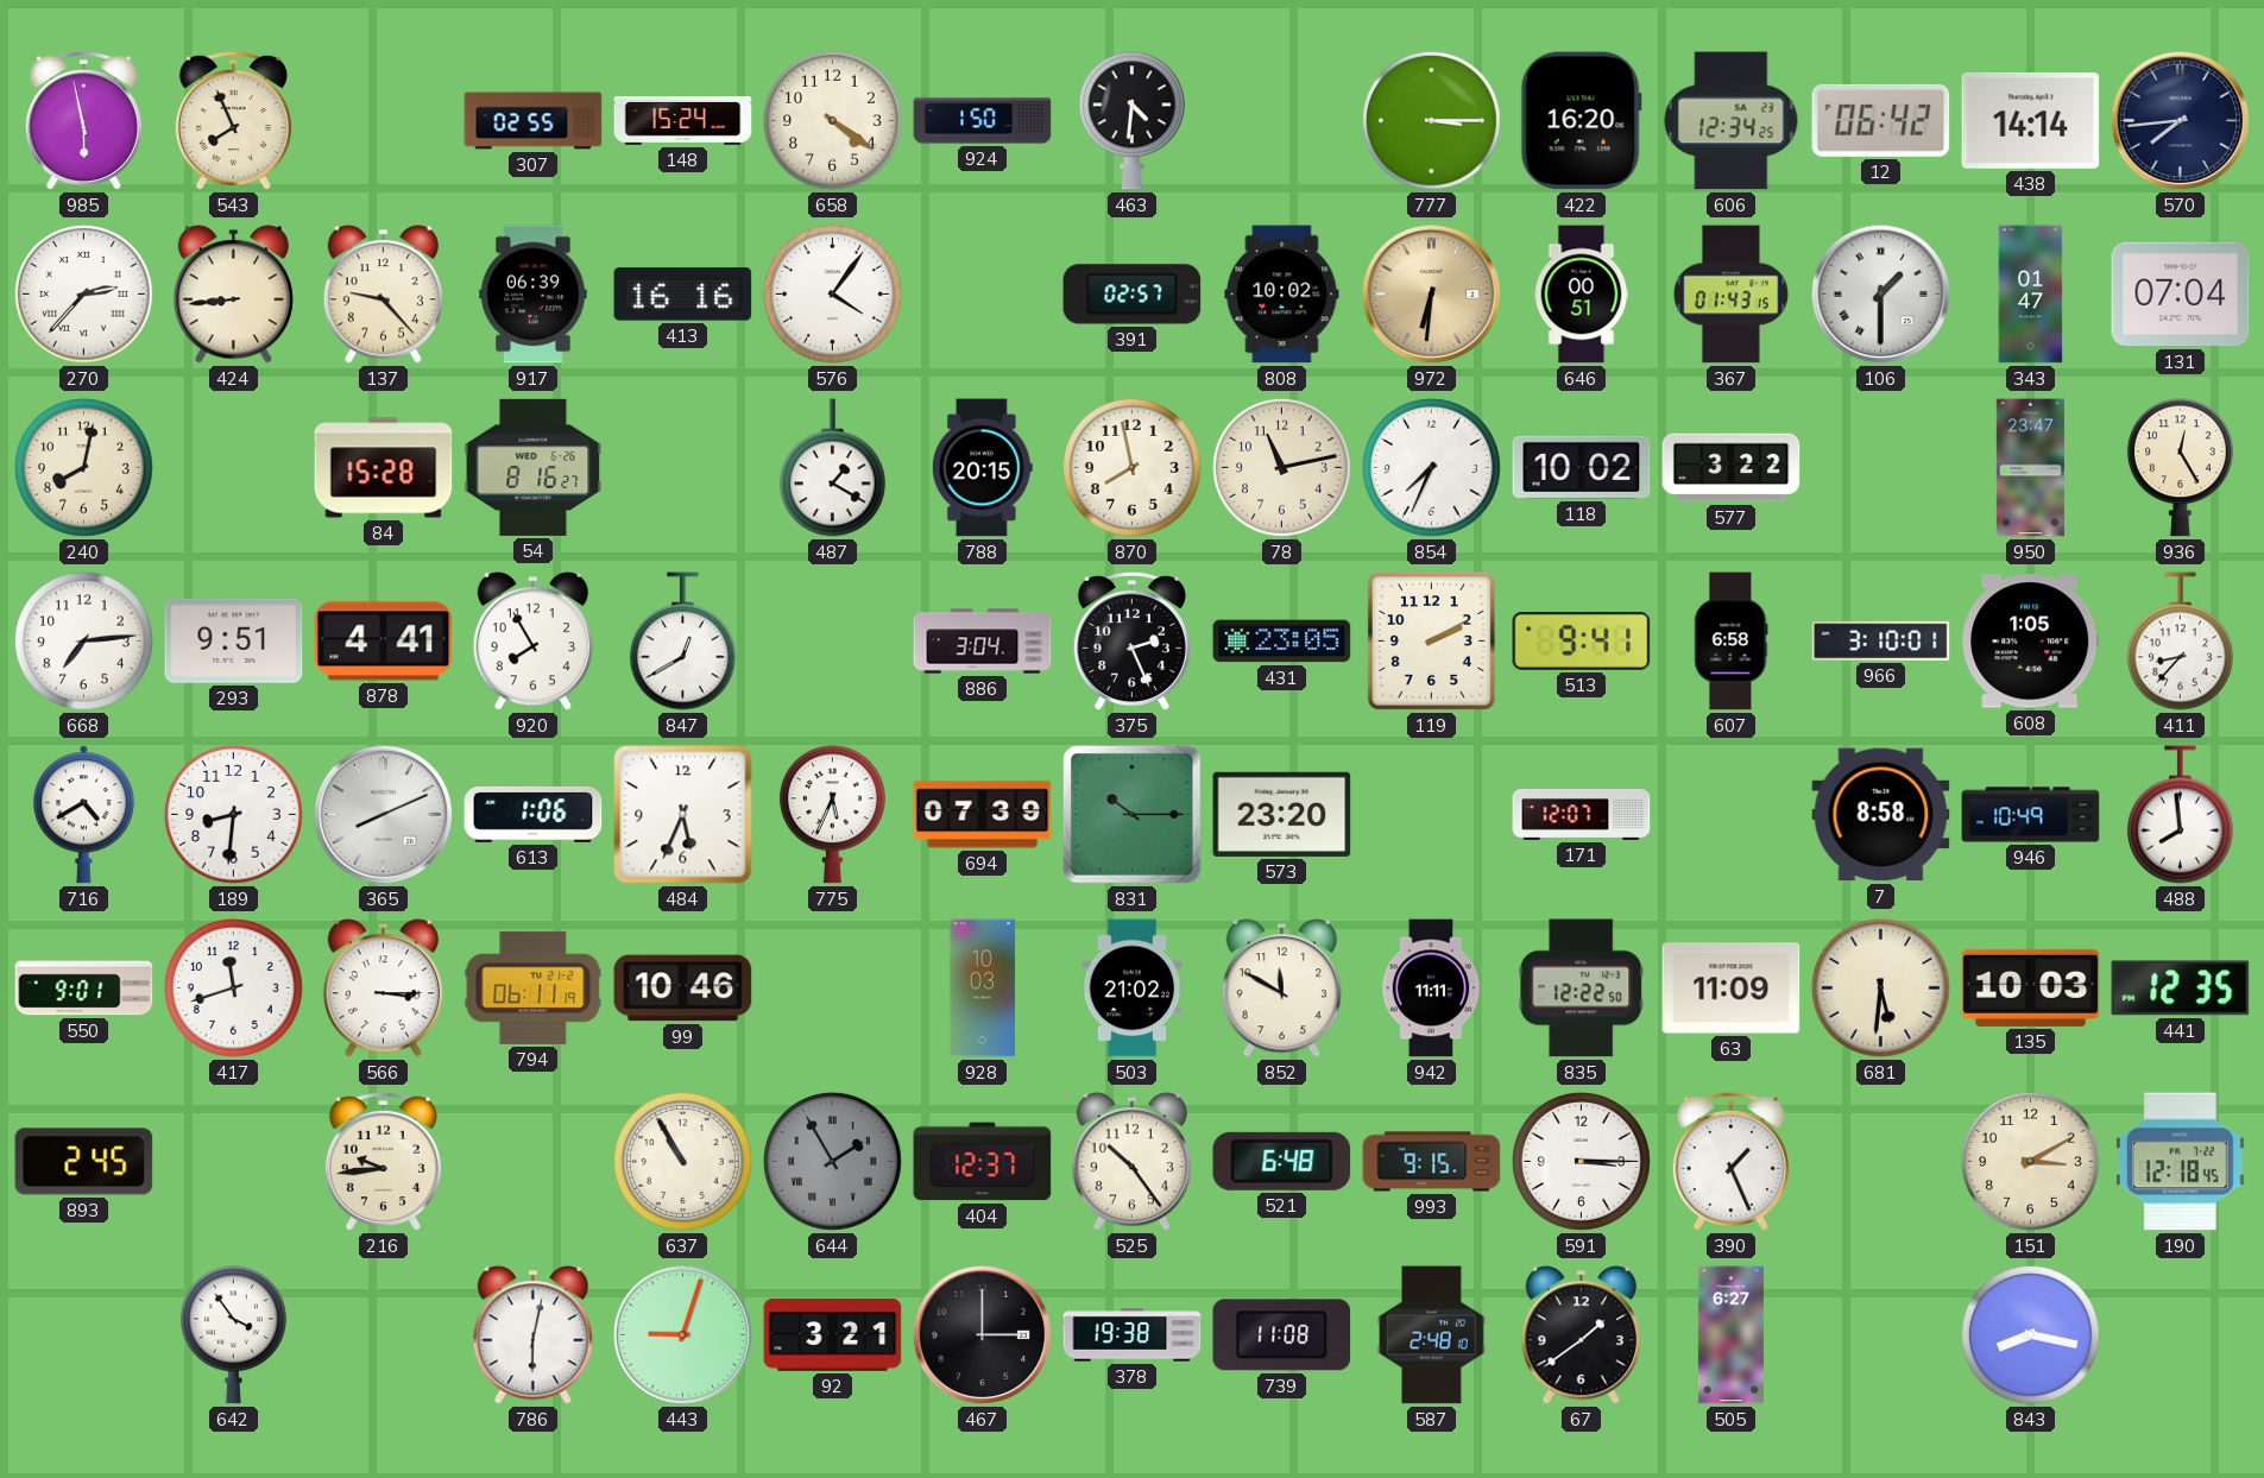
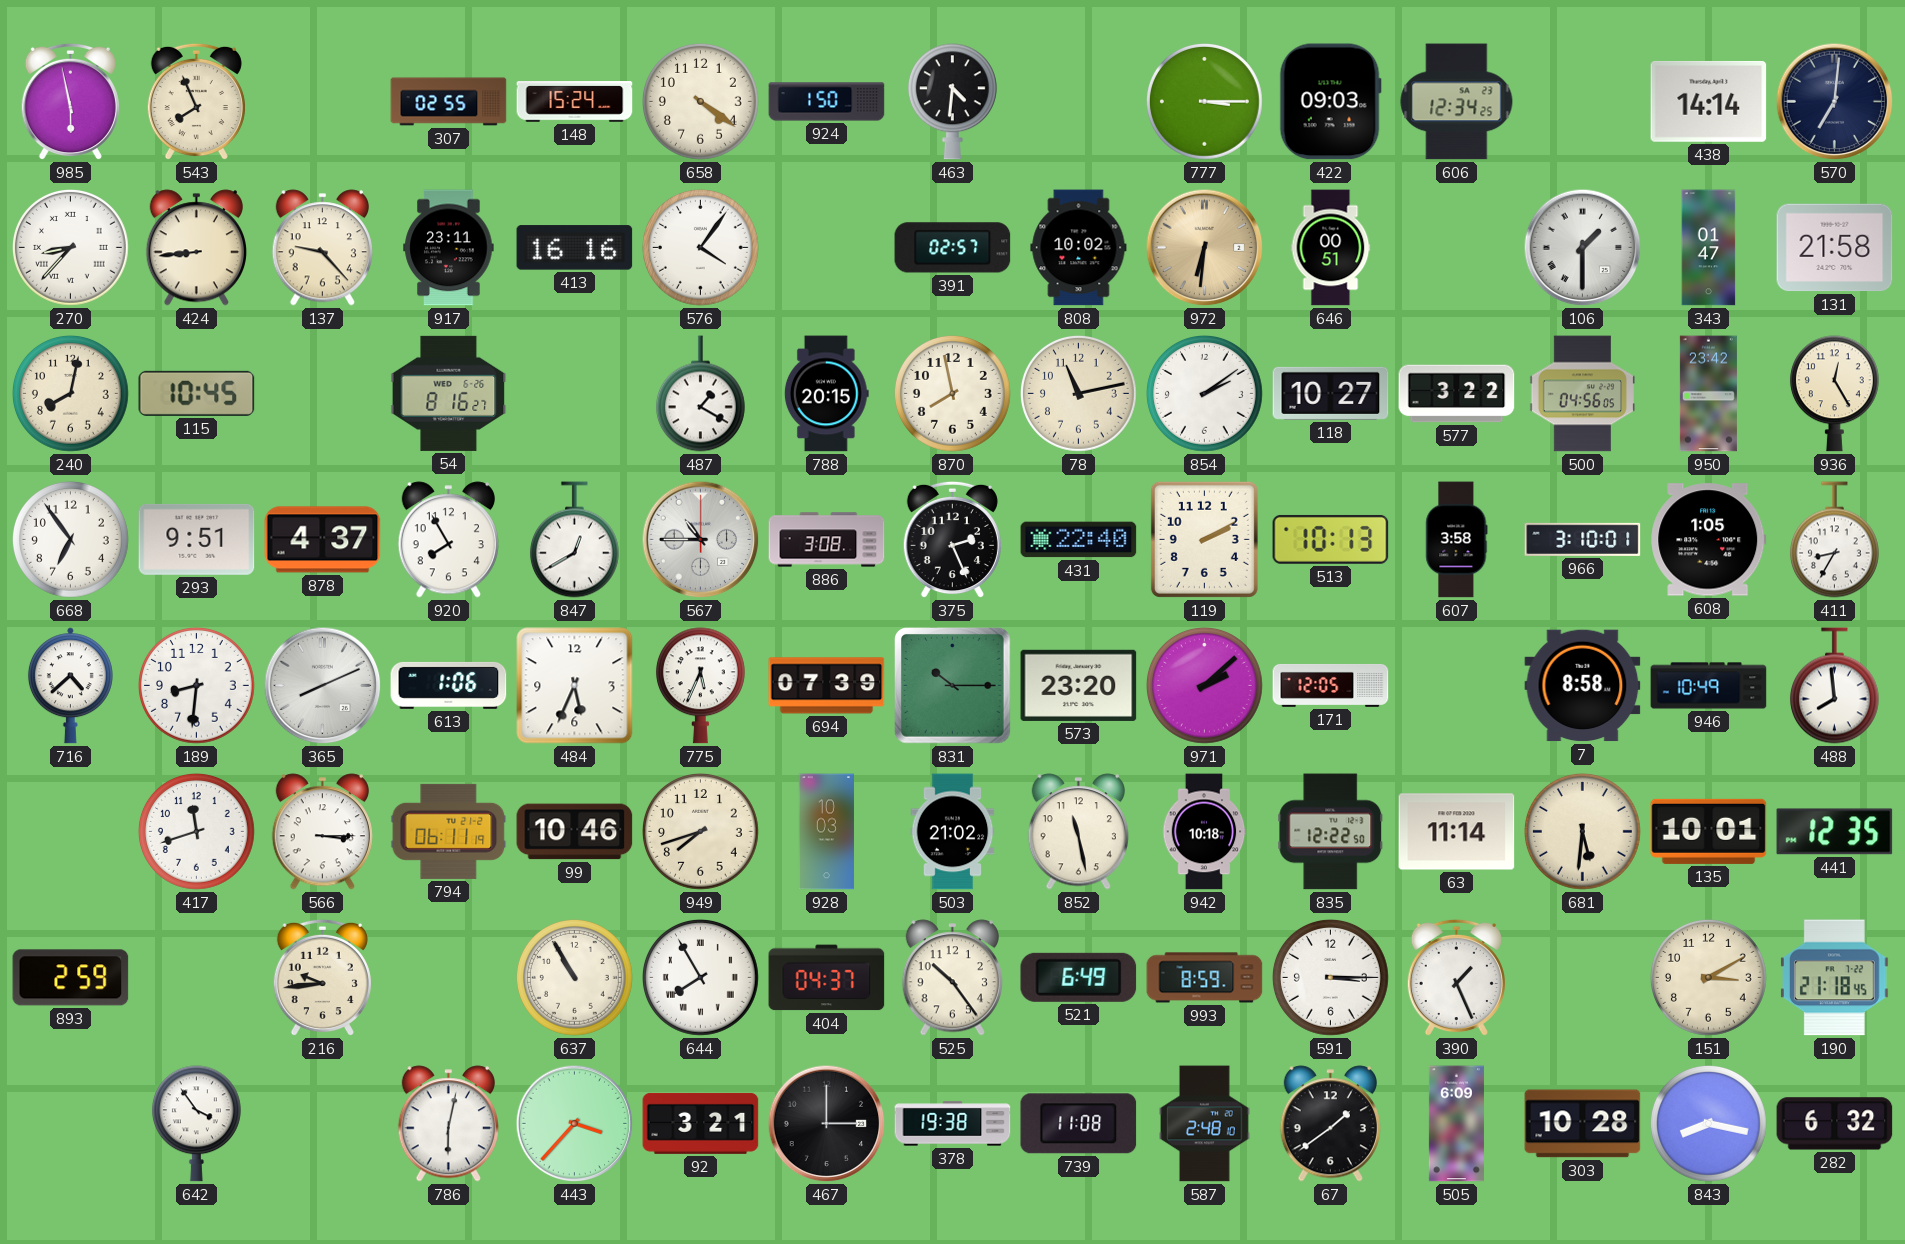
422: 16:20 -> 09:03 (1330, 102)
12: 06:42 -> none (1881, 120)
570: 7:44 -> 7:01 (1835, 102)
270: 2:37 -> 8:37 (71, 248)
917: 06:39 -> 23:11 (449, 248)
367: 01:43 -> none (1730, 295)
131: 07:04 -> 21:58 (1835, 248)
115: none -> 10:45 (197, 393)
84: 15:28 -> none (384, 468)
854: 7:34 -> 2:09 (1205, 394)
118: 10:02 -> 10:27 (1331, 393)
500: none -> 04:56 (1582, 394)
950: 23:47 -> 23:42 (1708, 394)
668: 7:14 -> 6:54 (71, 540)
878: 4:41 -> 4:37 (323, 540)
567: none -> 10:45 (701, 540)
886: 3:04 -> 3:08 (827, 540)
431: 23:05 -> 22:40 (1079, 540)
513: 9:41 -> 10:13 (1331, 539)
607: 6:58 -> 3:58 (1457, 540)
411: 8:37 -> 8:35 (1834, 540)
716: 4:40 -> 4:38 (70, 686)
971: none -> 2:08 (1205, 686)
171: 12:07 -> 12:05 (1331, 685)
550: 9:01 -> none (84, 989)
949: none -> 7:42 (701, 832)
852: 11:50 -> 11:28 (1078, 832)
942: 11:11 -> 10:18 (1204, 832)
63: 11:09 -> 11:14 (1457, 832)
135: 10:03 -> 10:01 (1709, 831)
893: 2:45 -> 2:59 (71, 978)
644: 1:55 -> 7:55 (701, 978)
644 dial: grey -> white (701, 978)
404: 12:37 -> 04:37 (827, 978)
521: 6:48 -> 6:49 (1079, 977)
993: 9:15 -> 8:59 (1205, 978)
190: 12:18 -> 21:18 (1834, 978)
443: 9:03 -> 3:37 (575, 1124)
505: 6:27 -> 6:09 (1456, 1124)
303: none -> 10:28 (1583, 1124)
282: none -> 6:32 (1835, 1124)
